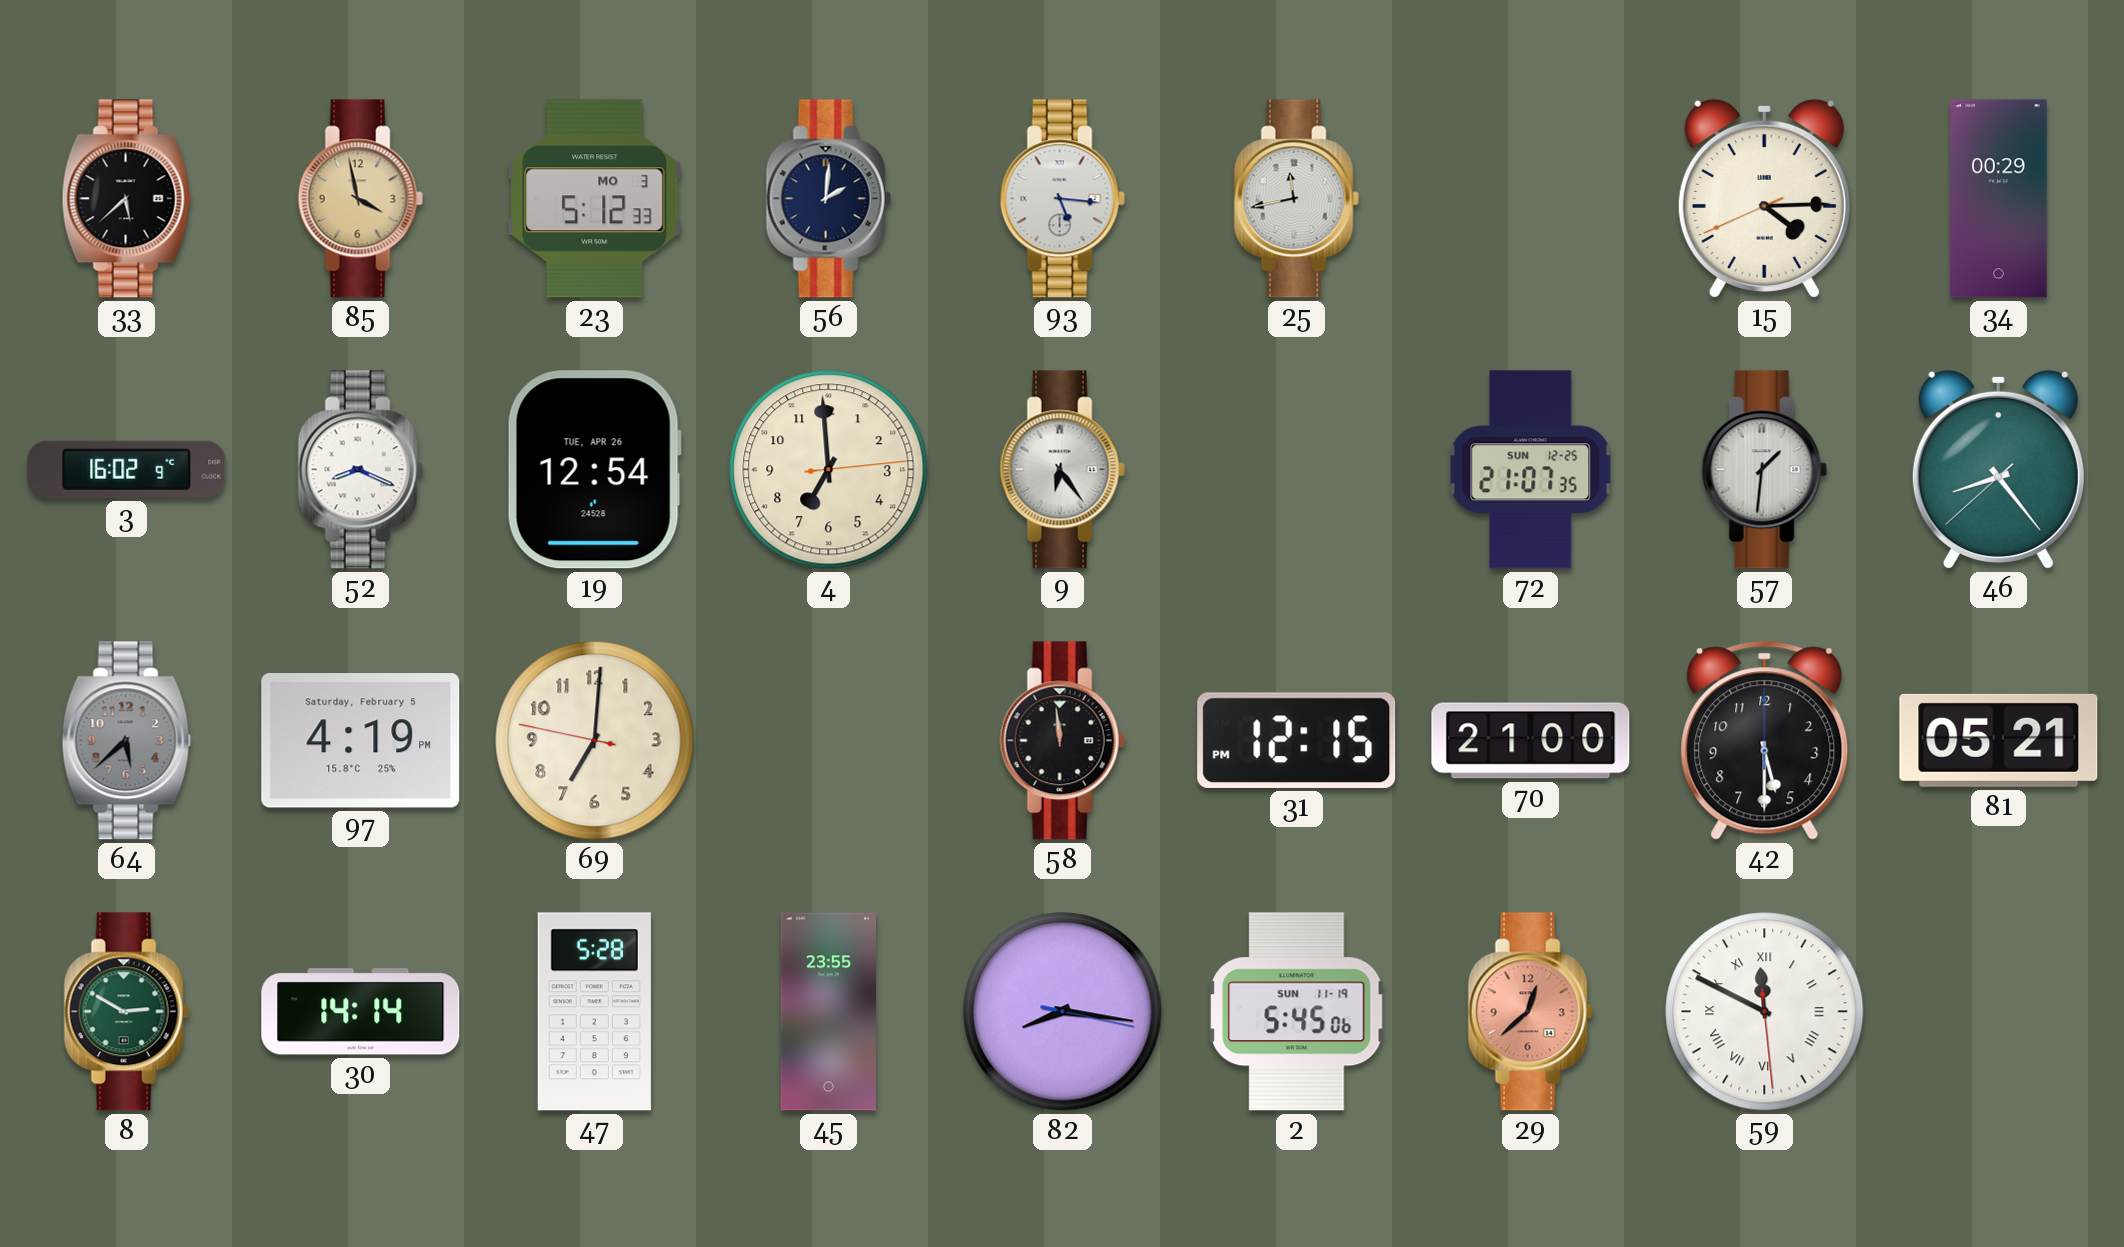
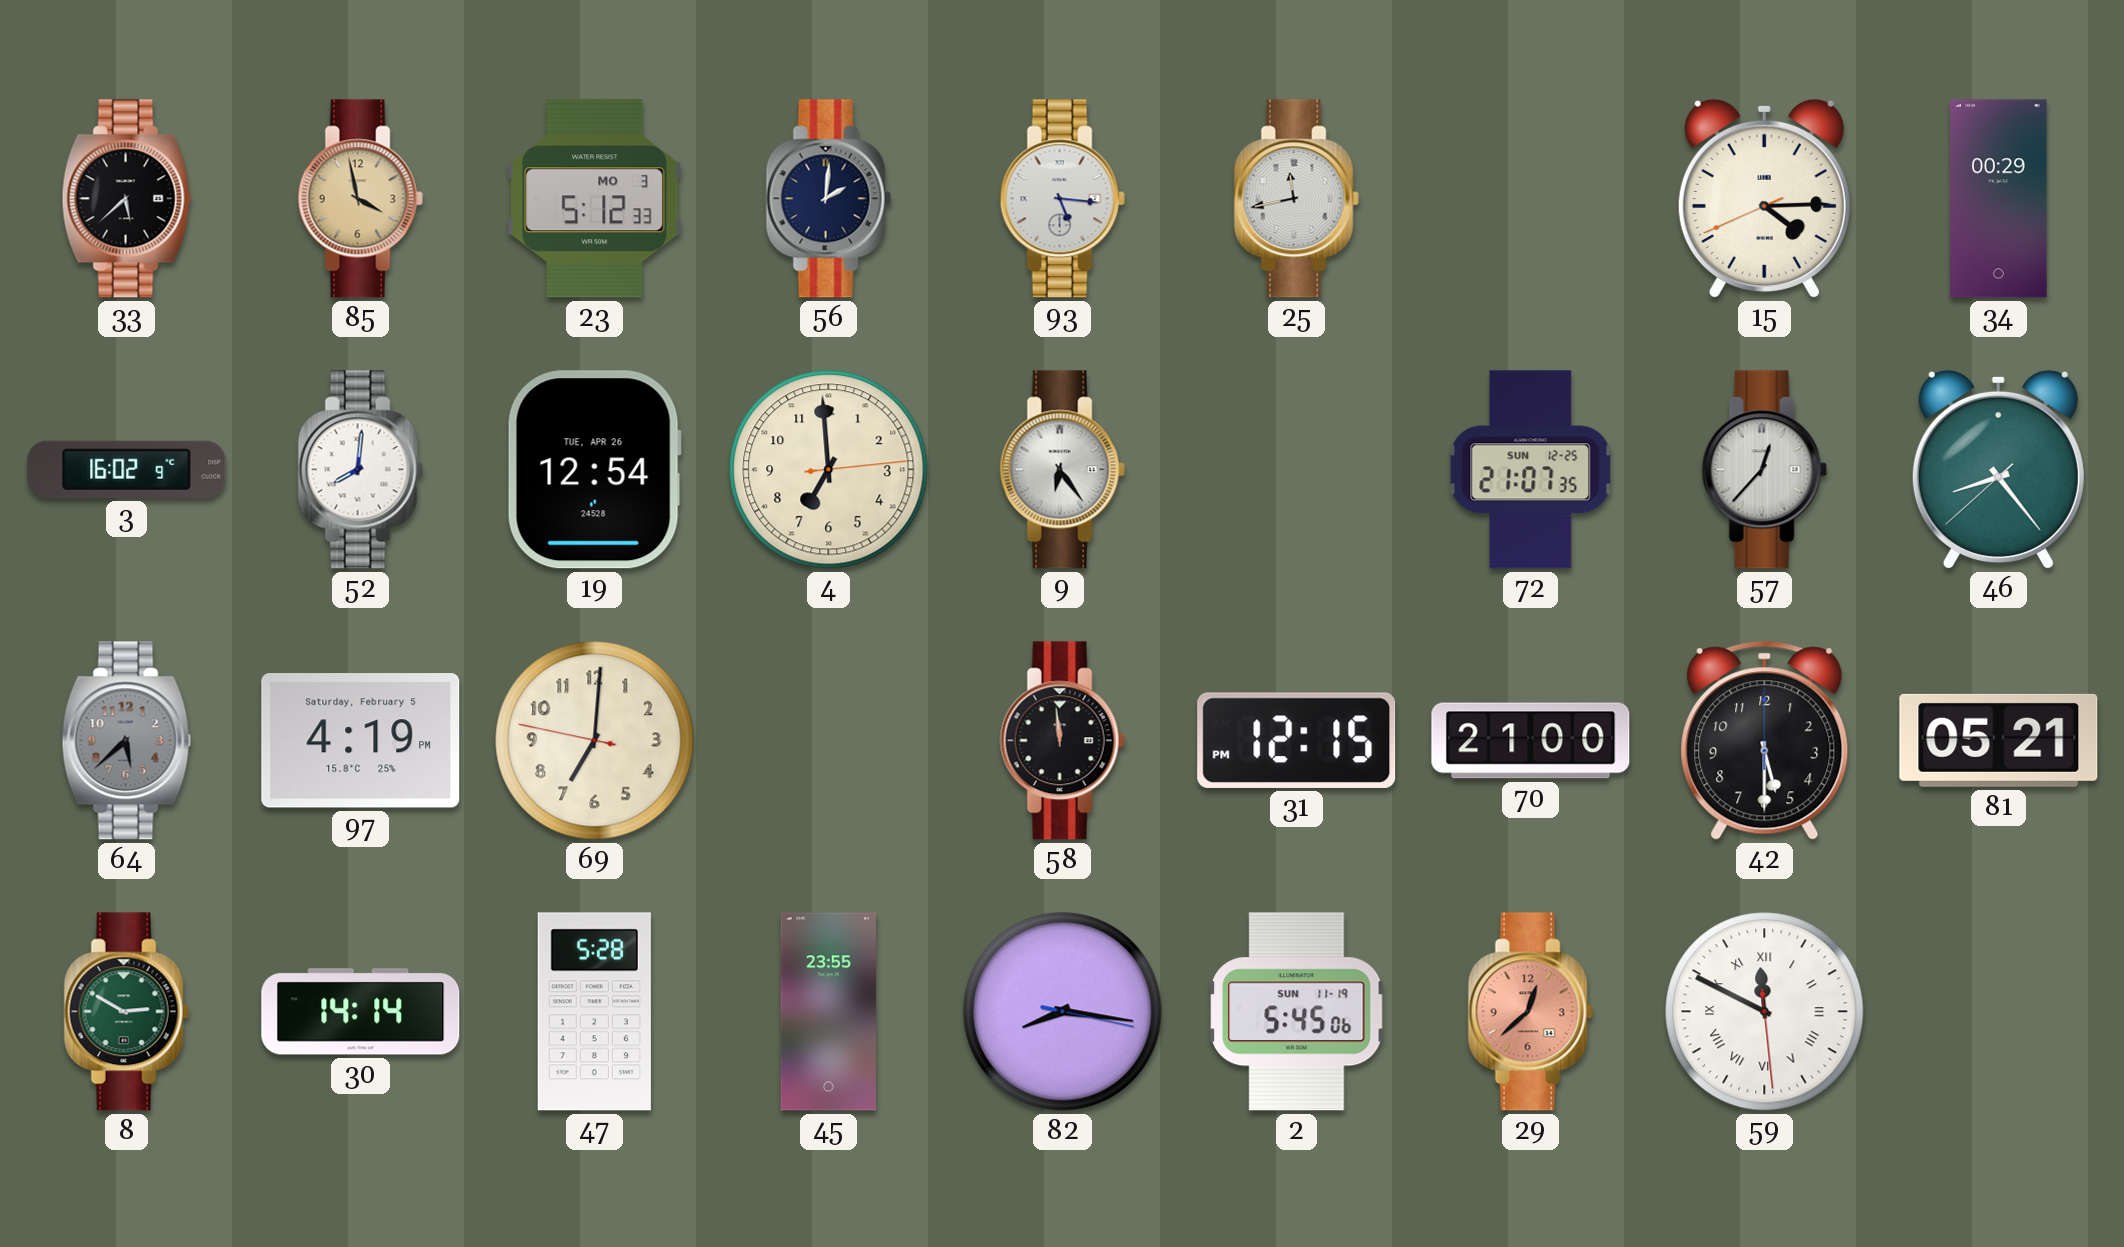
52: 8:19 -> 8:01 (360, 470)
57: 1:31 -> 12:37 (1764, 470)
